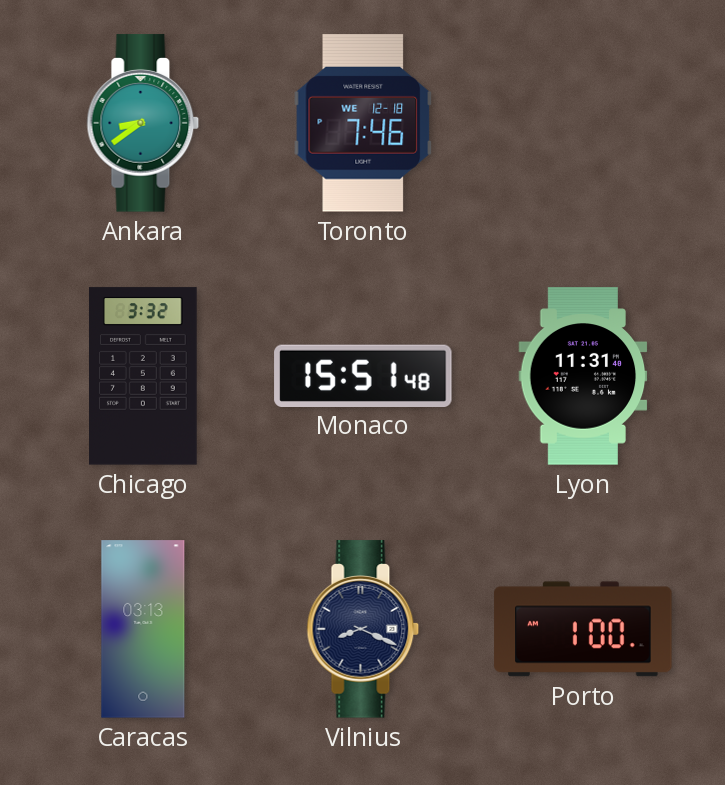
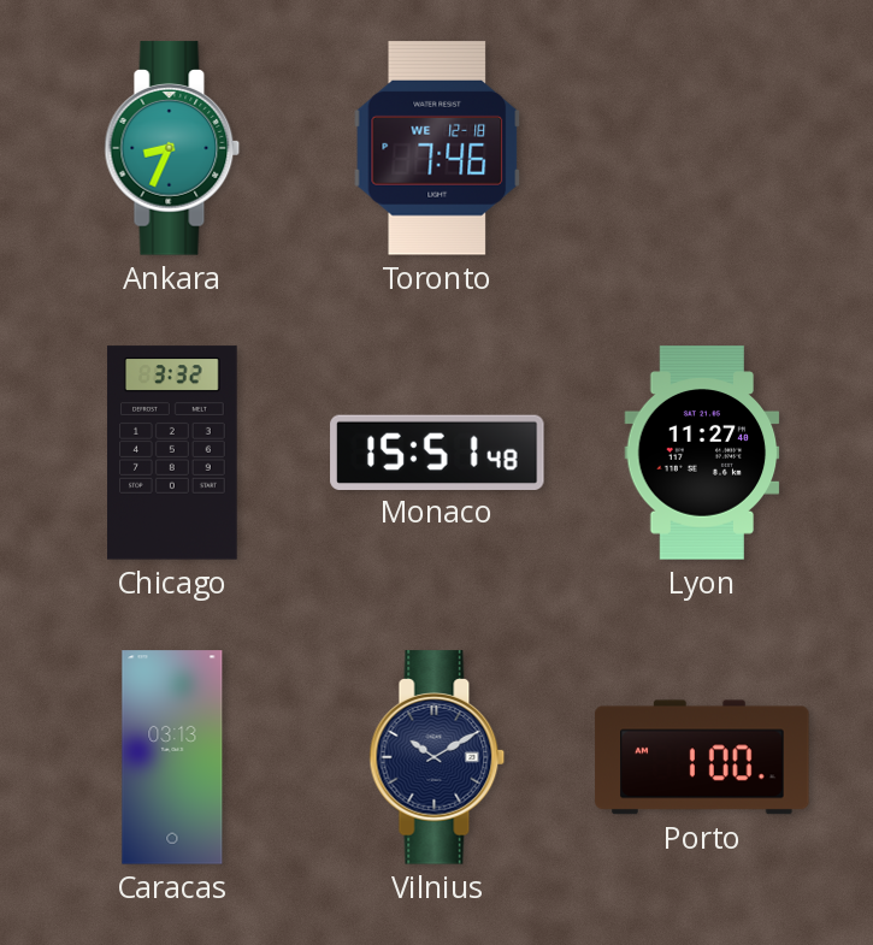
Ankara: 8:39 -> 8:34 (172, 148)
Lyon: 11:31 -> 11:27 (702, 453)
Vilnius: 8:19 -> 10:10 (437, 757)
